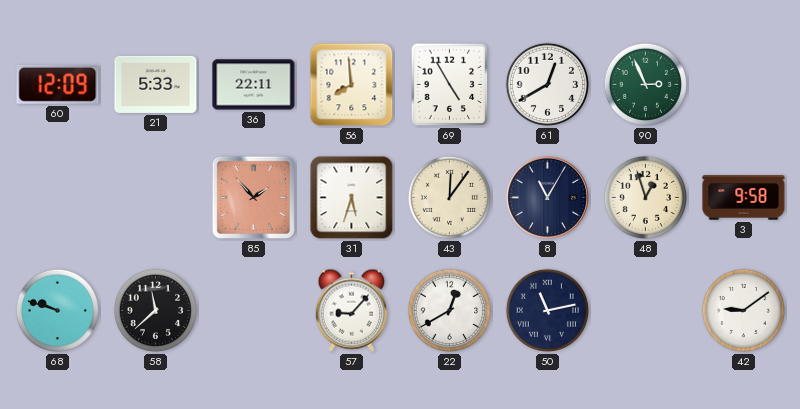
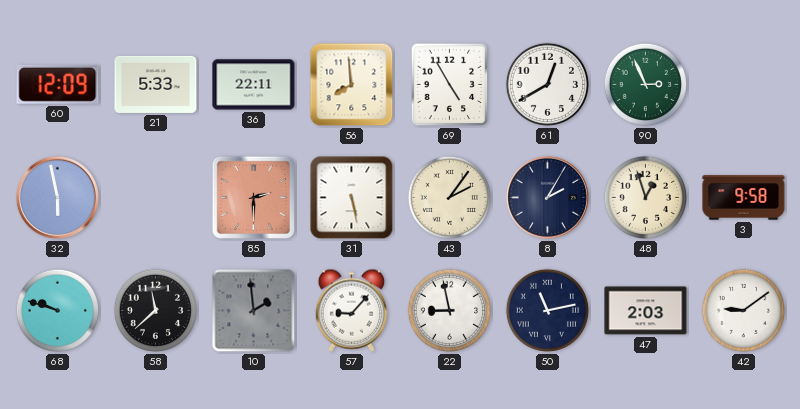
32: none -> 5:58 (57, 197)
85: 1:53 -> 2:30 (253, 197)
31: 5:33 -> 5:28 (352, 198)
43: 12:06 -> 2:06 (449, 197)
8: 11:05 -> 2:05 (547, 197)
10: none -> 1:59 (254, 311)
22: 12:40 -> 8:58 (449, 310)
47: none -> 2:03 (646, 311)
